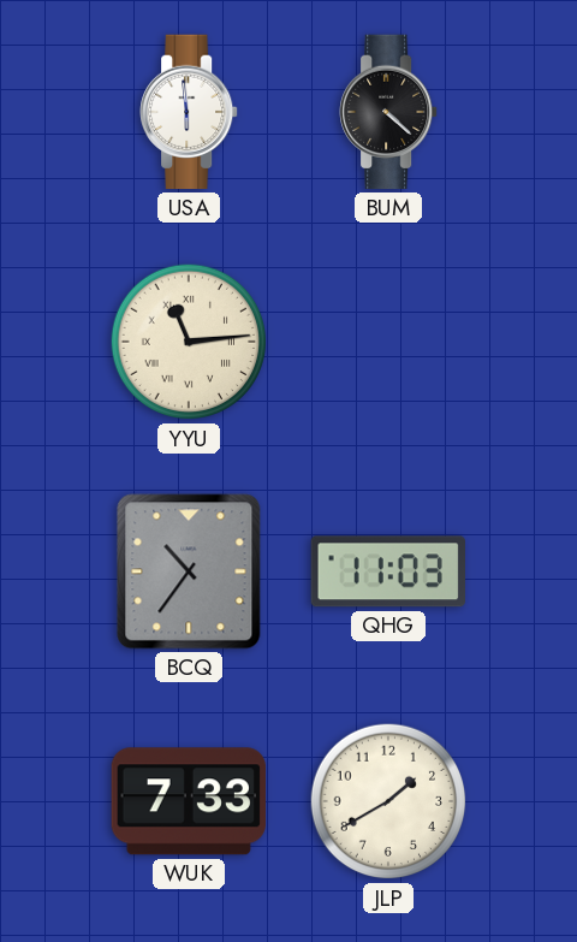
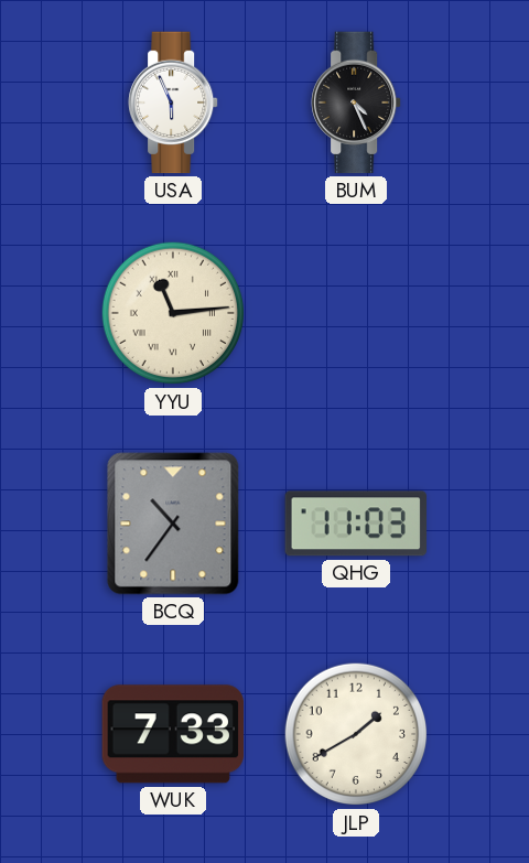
USA: 5:59 -> 5:56 (174, 103)
BUM: 4:22 -> 4:26 (357, 103)
